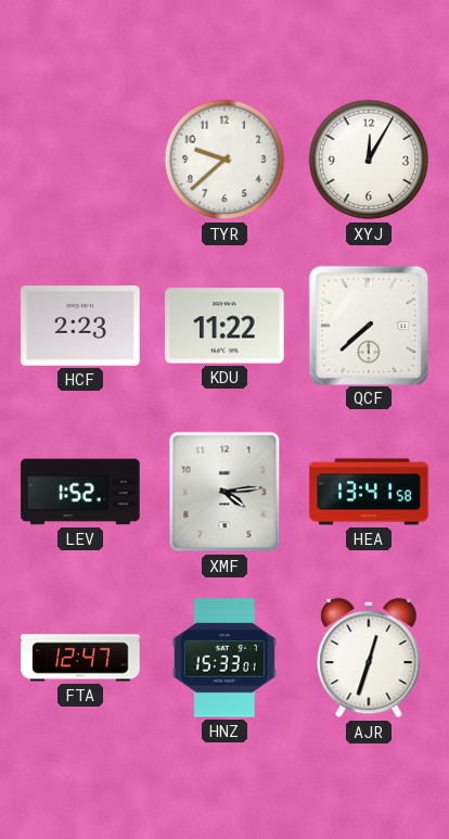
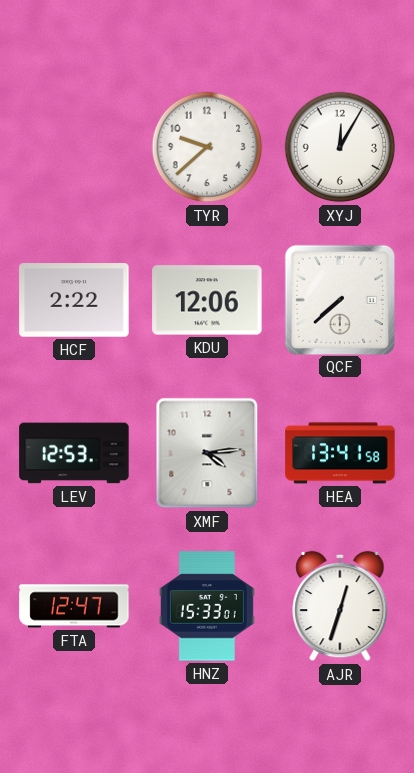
HCF: 2:23 -> 2:22 (74, 300)
KDU: 11:22 -> 12:06 (207, 300)
LEV: 1:52 -> 12:53 (74, 453)
